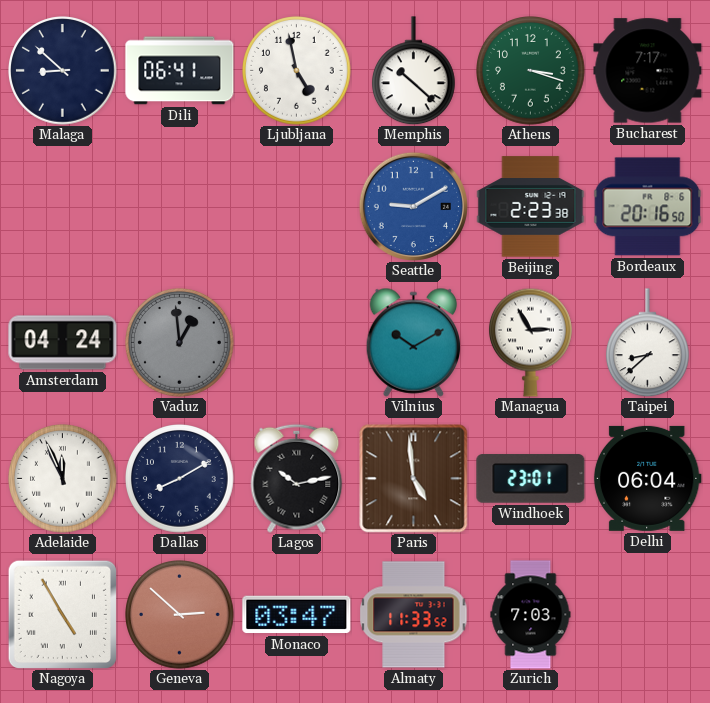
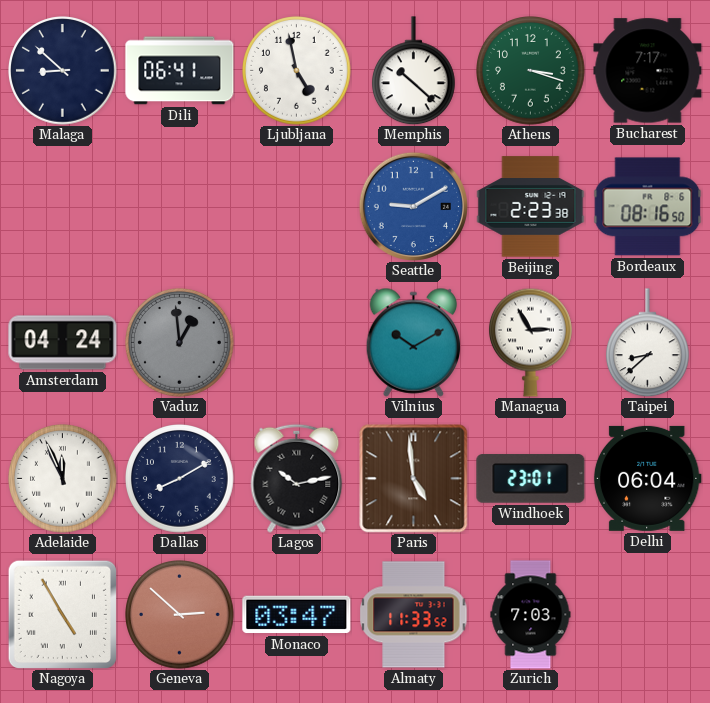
Bordeaux: 20:16 -> 08:16 (647, 207)
